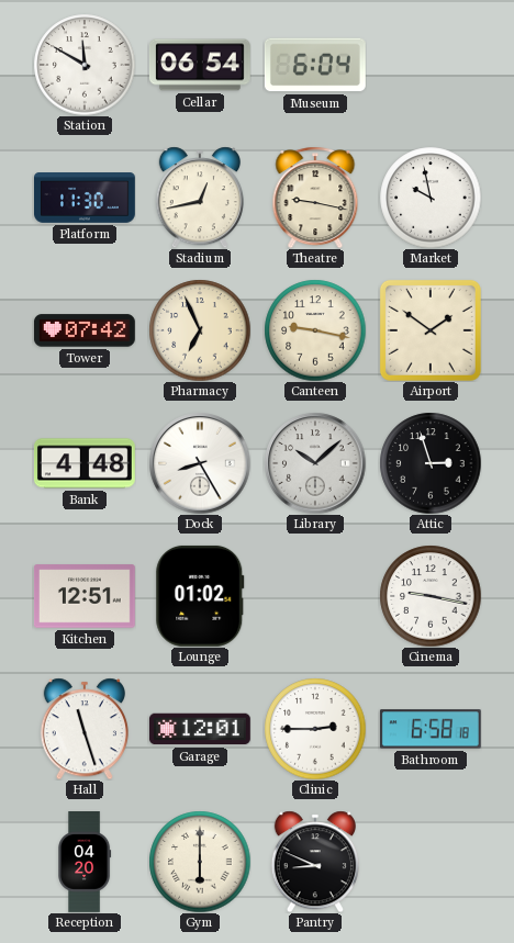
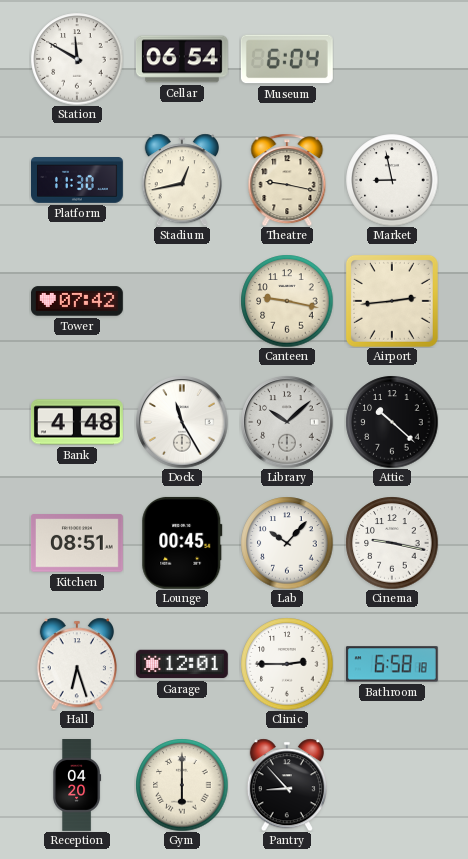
Market: 9:58 -> 8:58 (392, 180)
Pharmacy: 6:56 -> none (200, 330)
Airport: 1:51 -> 2:44 (392, 301)
Dock: 8:25 -> 11:25 (182, 422)
Attic: 2:57 -> 10:22 (392, 422)
Kitchen: 12:51 -> 08:51 (77, 543)
Lounge: 01:02 -> 00:45 (182, 543)
Lab: none -> 10:07 (287, 543)
Hall: 11:27 -> 6:27 (77, 664)
Pantry: 8:49 -> 8:53 (287, 785)
